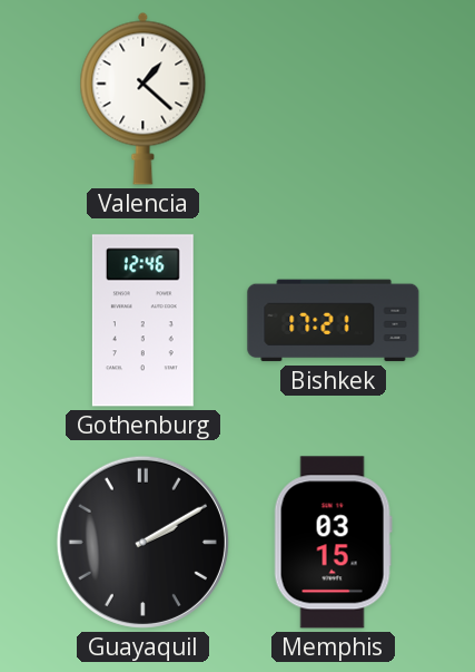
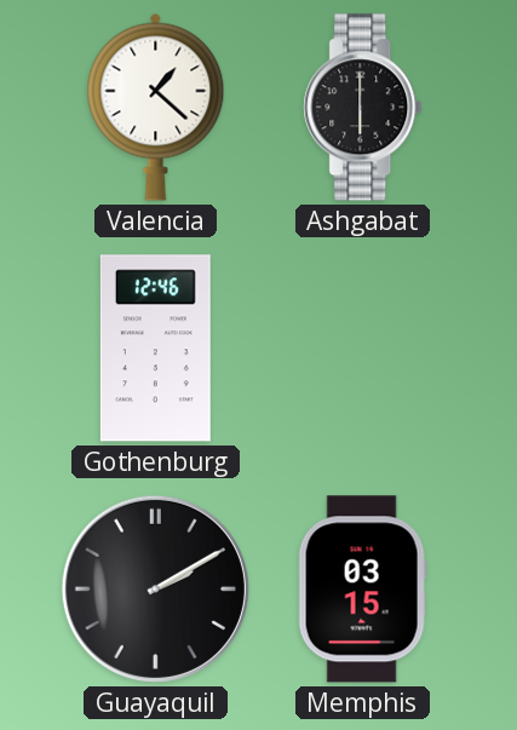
Ashgabat: none -> 6:00 (363, 108)
Bishkek: 17:21 -> none (334, 321)
